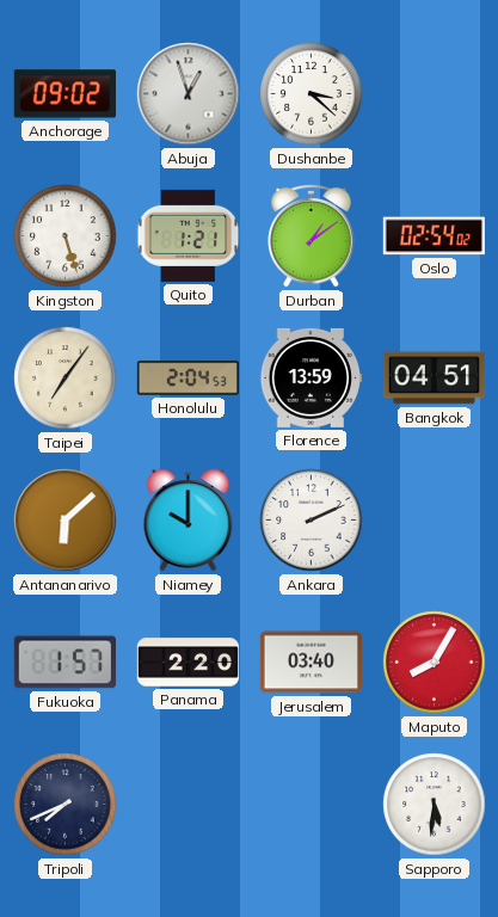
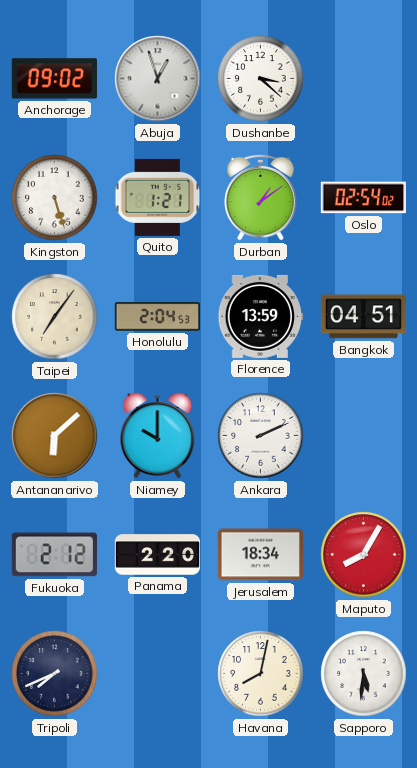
Fukuoka: 1:57 -> 2:12 (54, 555)
Jerusalem: 03:40 -> 18:34 (260, 555)
Havana: none -> 8:02 (261, 674)
